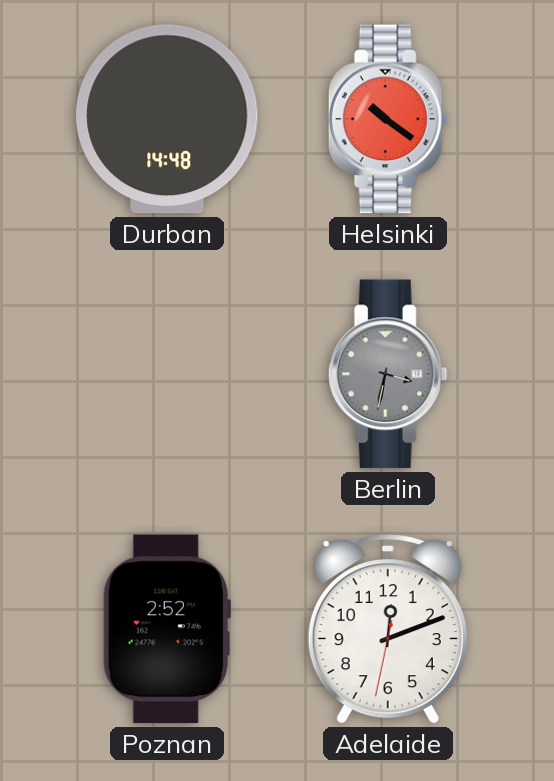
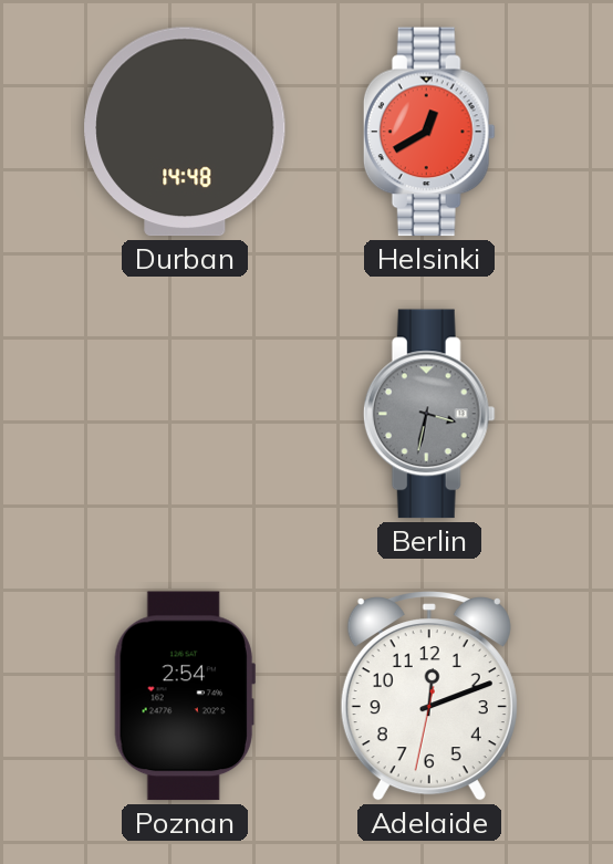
Helsinki: 10:21 -> 12:40 (429, 132)
Poznan: 2:52 -> 2:54 (185, 696)
